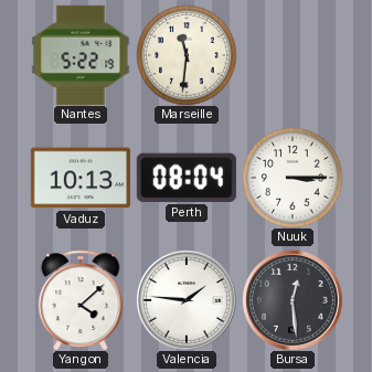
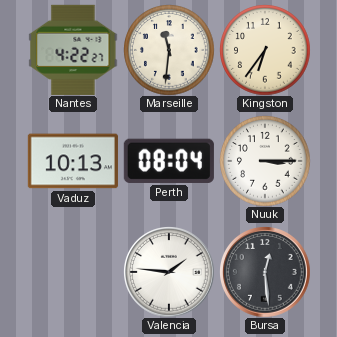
Nantes: 5:22 -> 4:22 (73, 50)
Kingston: none -> 6:36 (265, 50)
Yangon: 4:08 -> none (81, 300)
